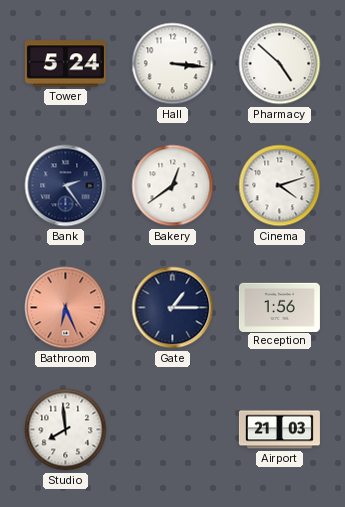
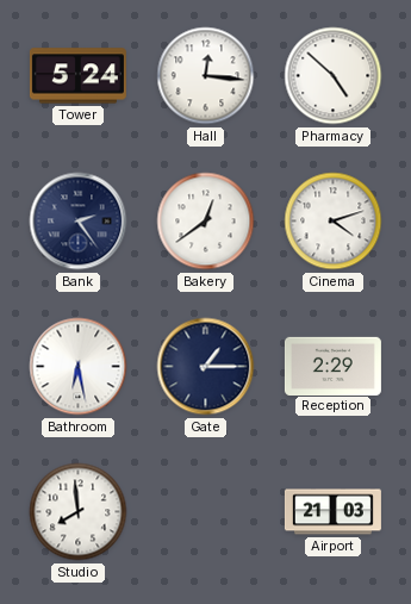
Hall: 3:16 -> 12:16 (206, 76)
Bathroom: 6:26 -> 6:28 (79, 367)
Bathroom dial: salmon -> white (79, 367)
Reception: 1:56 -> 2:29 (332, 366)
